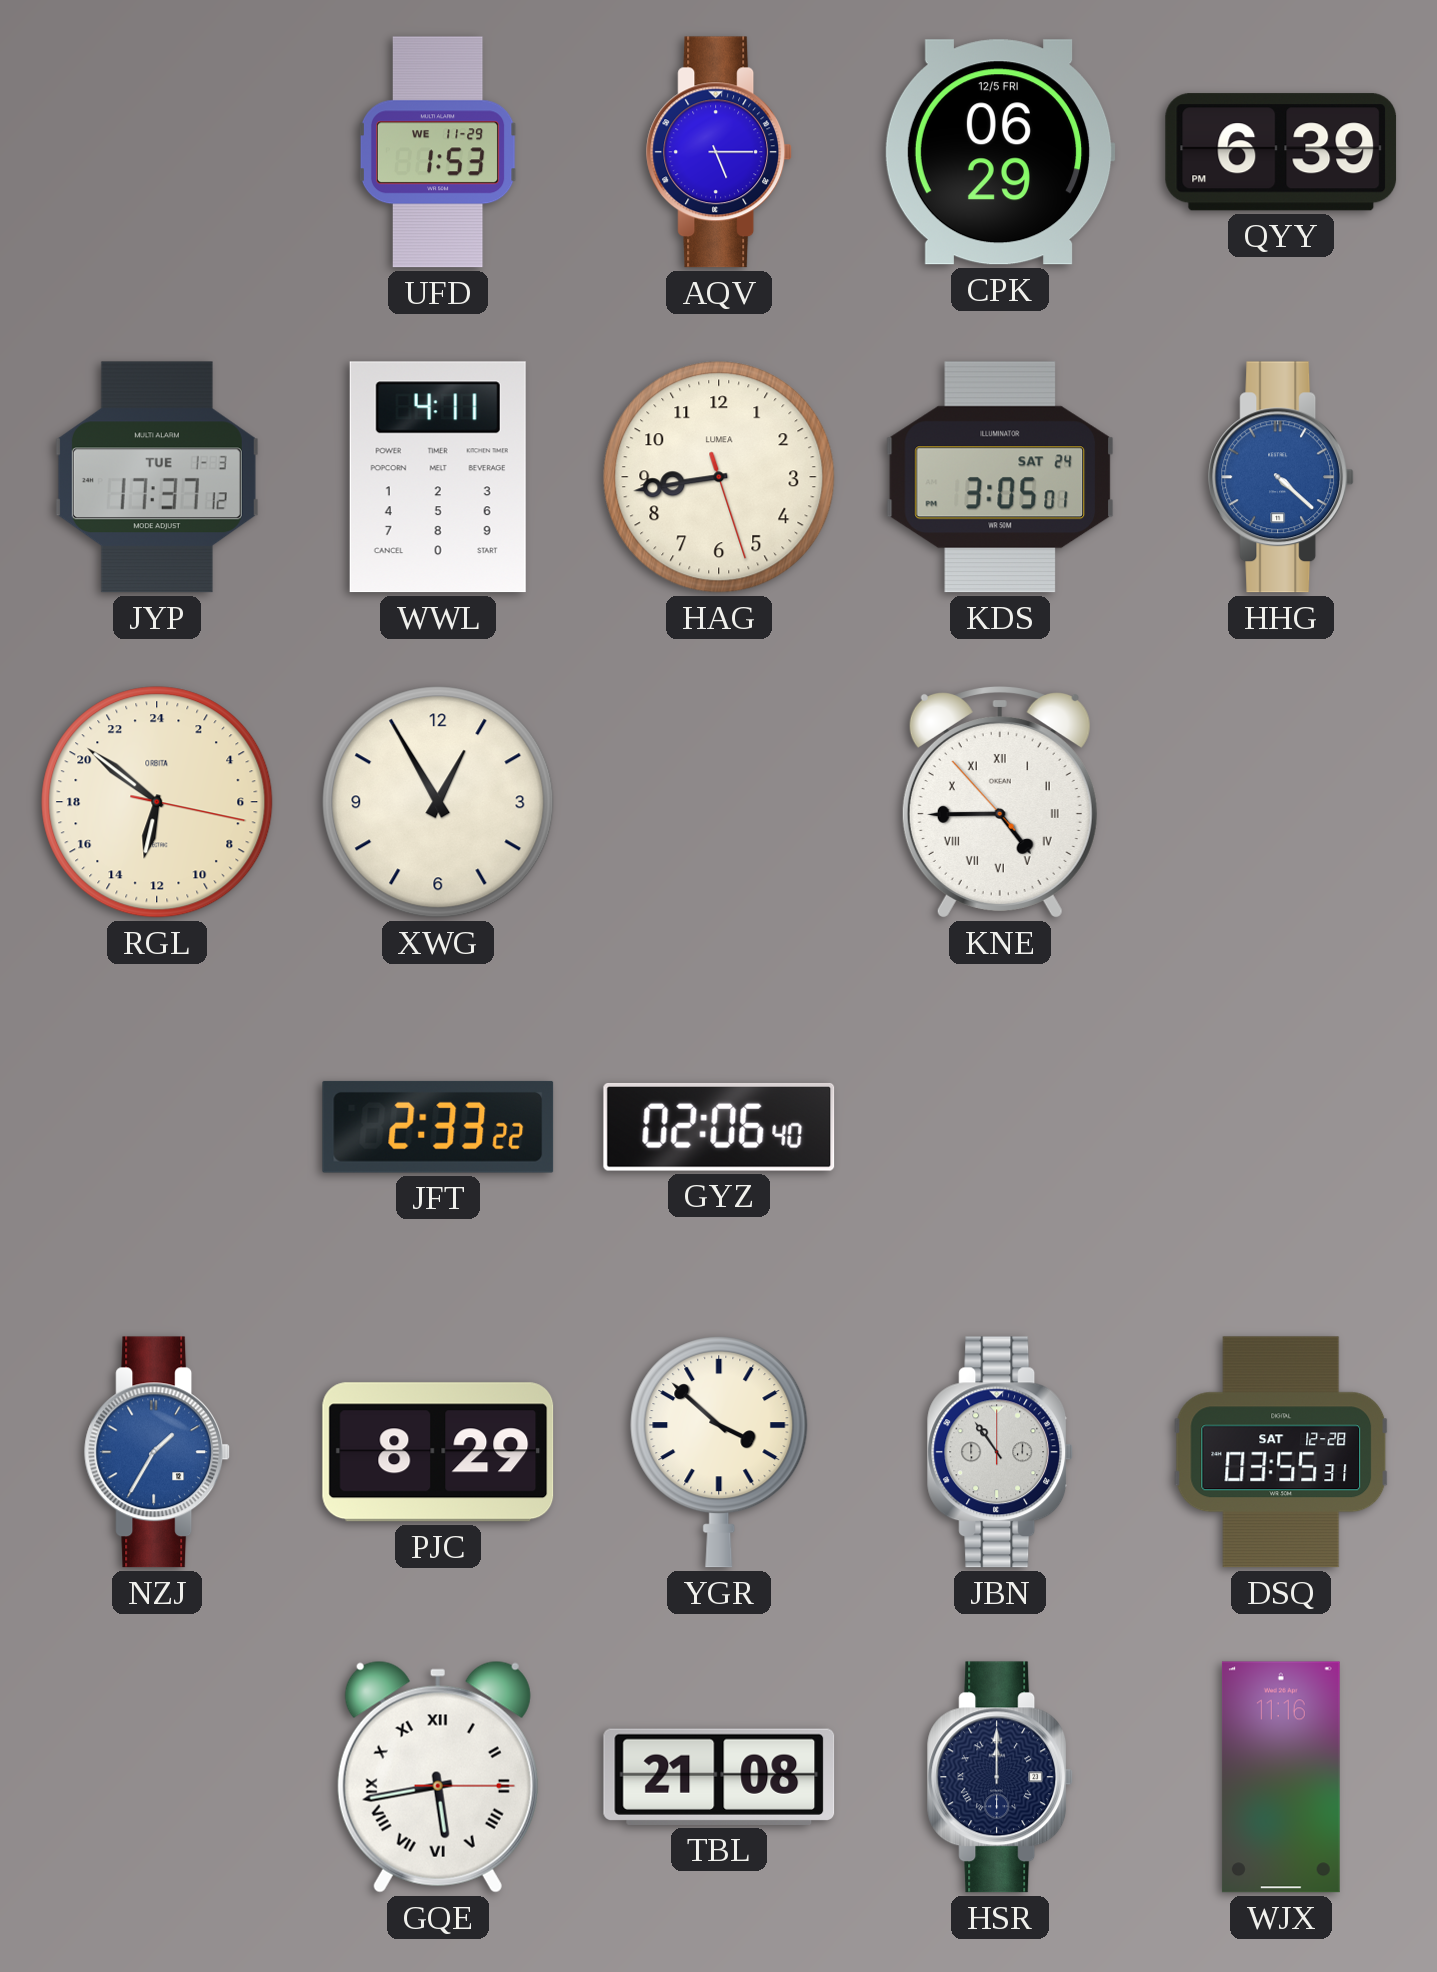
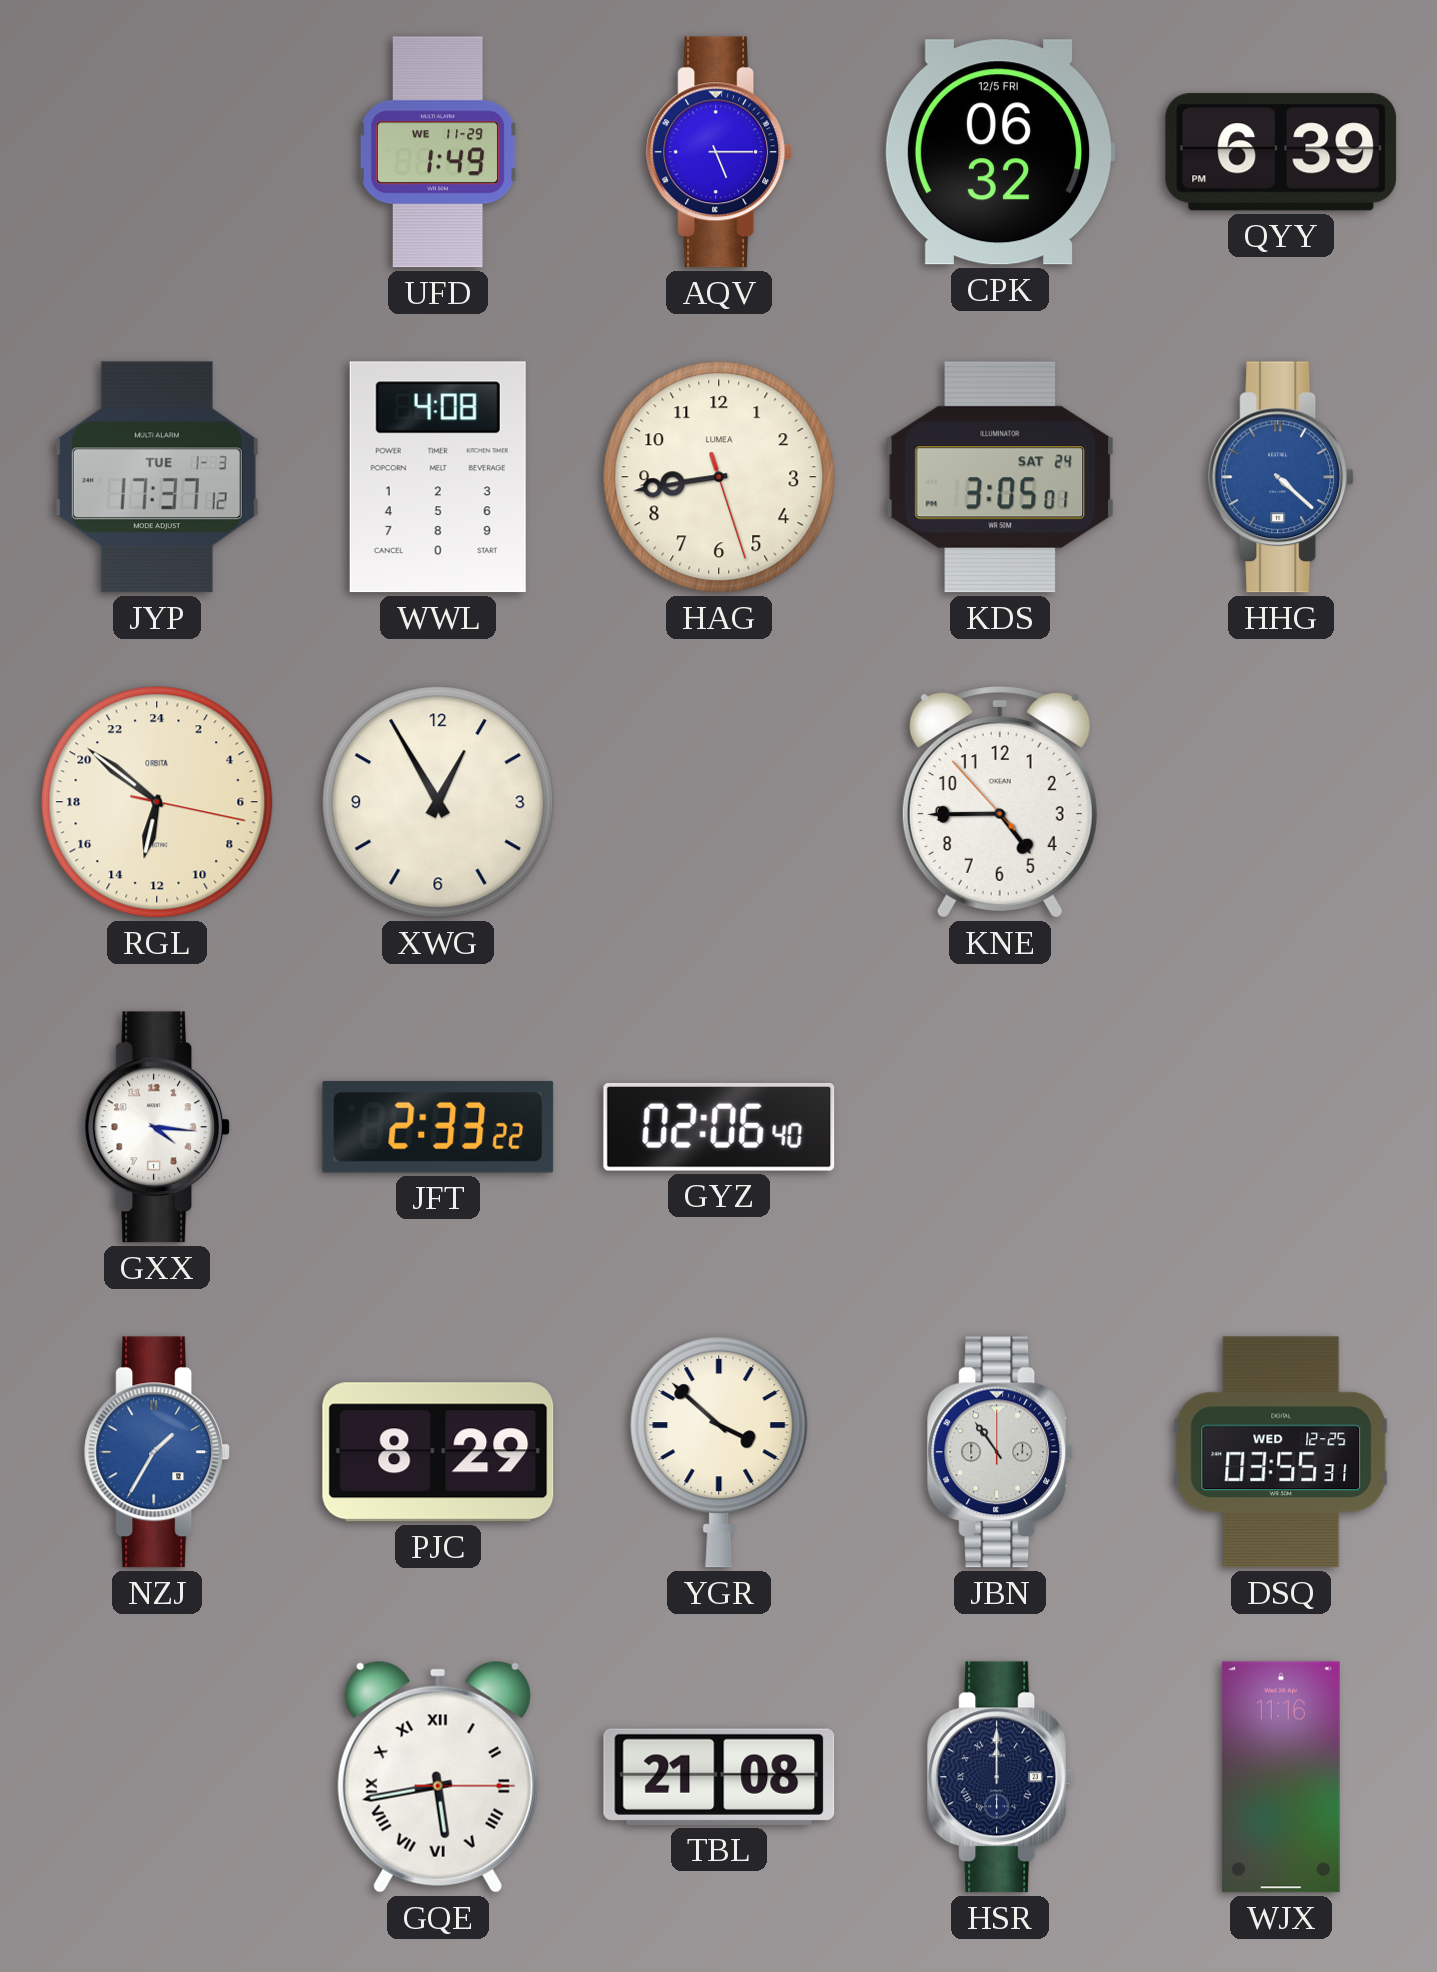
UFD: 1:53 -> 1:49 (438, 152)
CPK: 06:29 -> 06:32 (1000, 152)
WWL: 4:11 -> 4:08 (438, 477)
KNE numerals: Roman -> Arabic (1000, 803)
GXX: none -> 4:16 (158, 1127)
DSQ date: SAT 12-28 -> WED 12-25 (1281, 1452)
